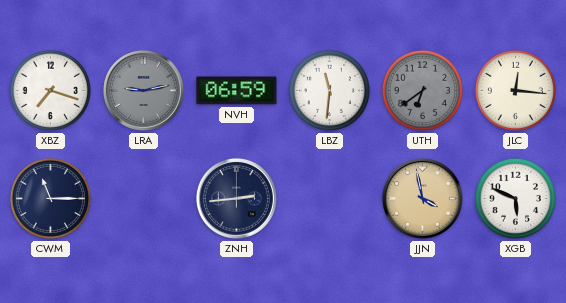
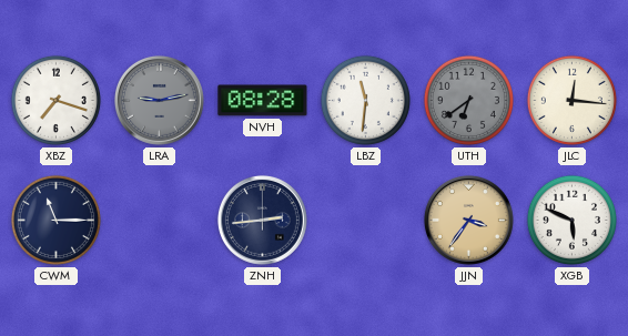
NVH: 06:59 -> 08:28 (263, 101)
JJN: 3:58 -> 3:36 (468, 220)
